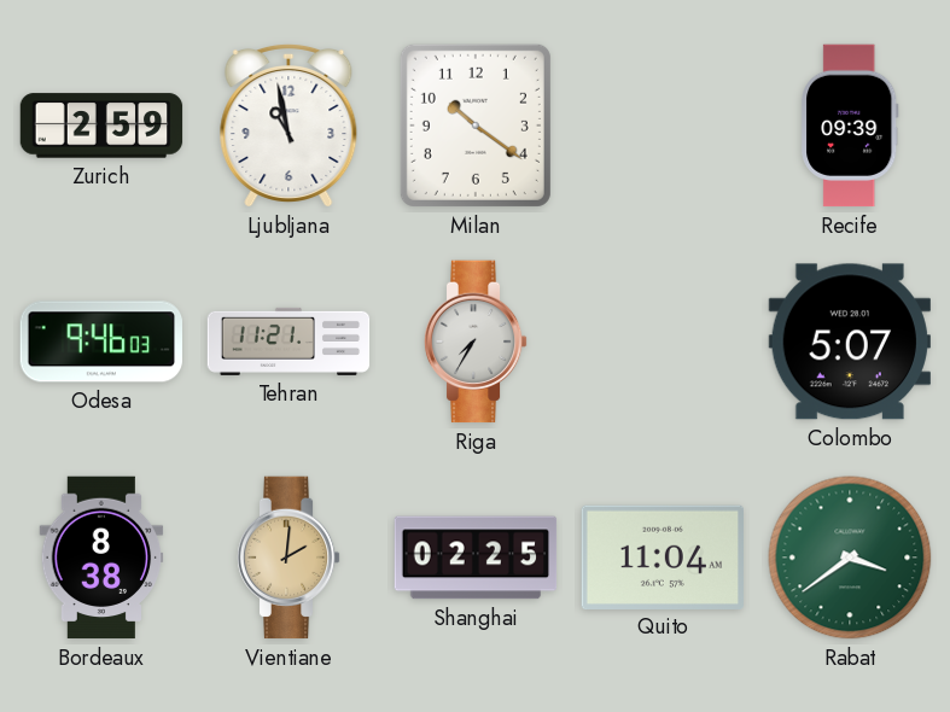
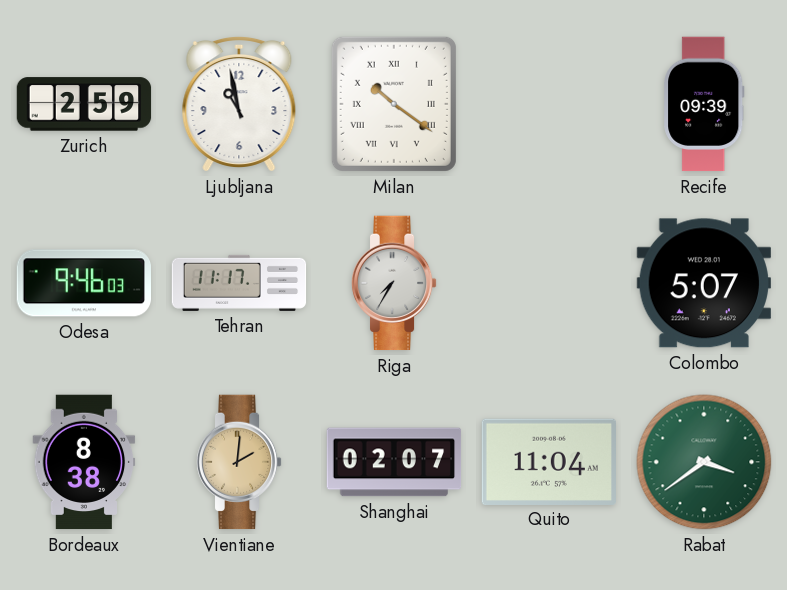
Milan numerals: Arabic -> Roman (394, 104)
Tehran: 11:21 -> 11:17 (239, 283)
Shanghai: 02:25 -> 02:07 (394, 462)
